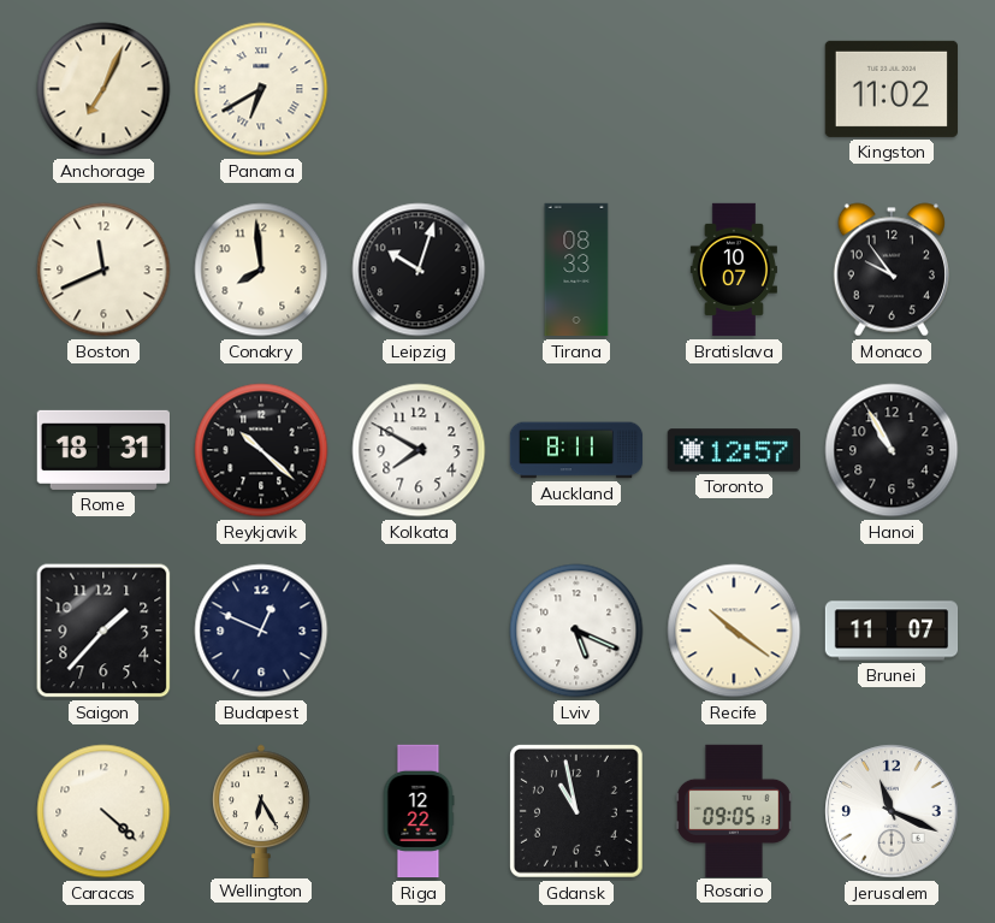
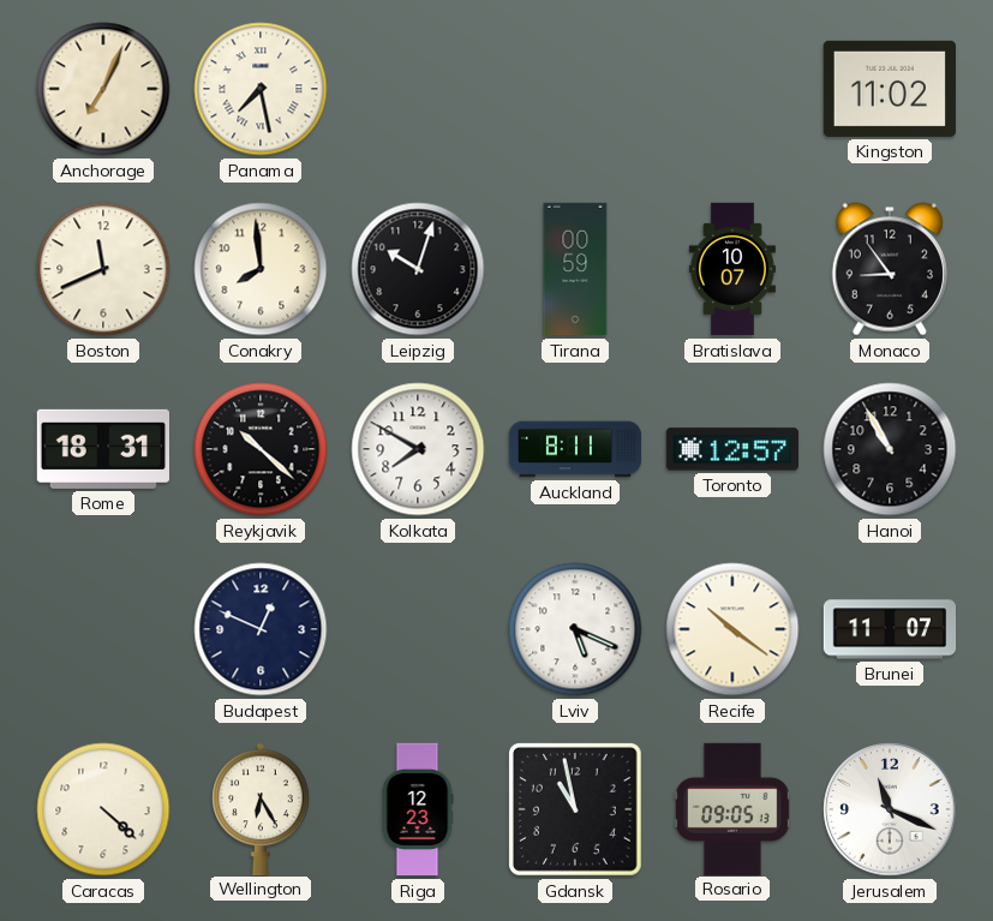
Panama: 6:40 -> 7:28 (261, 89)
Tirana: 08:33 -> 00:59 (575, 269)
Monaco: 9:54 -> 8:54 (890, 269)
Saigon: 1:37 -> none (103, 631)
Riga: 12:22 -> 12:23 (418, 809)
